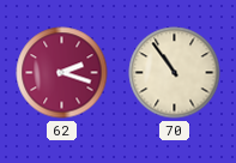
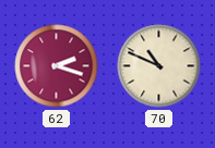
70: 10:54 -> 10:49 (159, 66)
